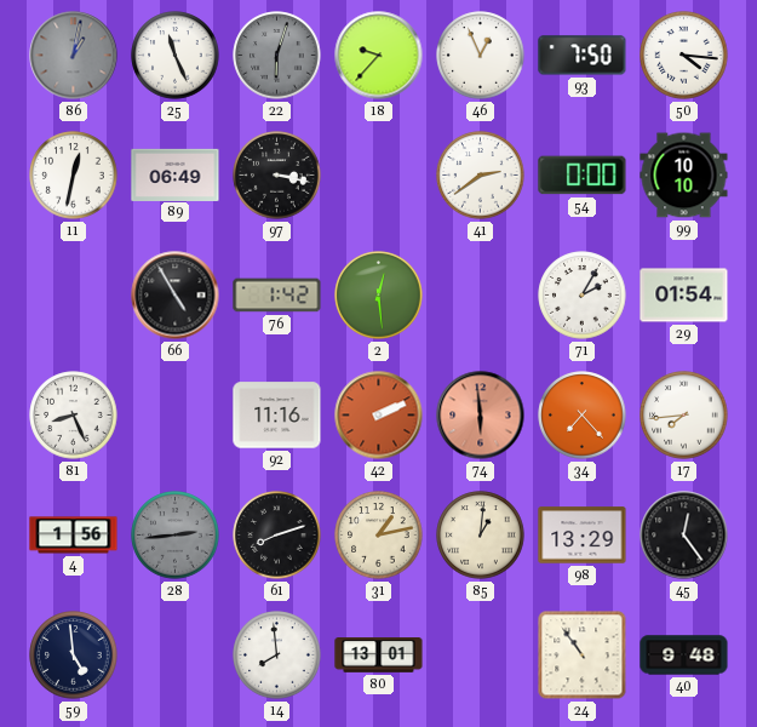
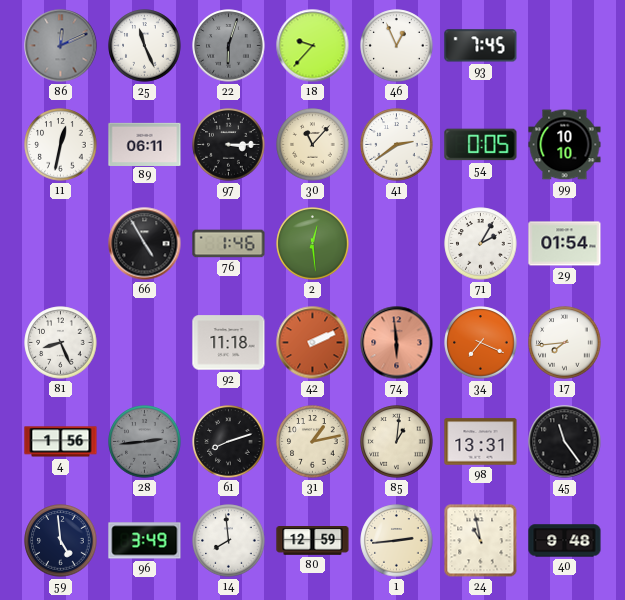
86: 1:02 -> 12:11 (61, 46)
93: 7:50 -> 7:45 (481, 46)
50: 4:16 -> none (684, 56)
89: 06:49 -> 06:11 (145, 144)
97: 3:17 -> 3:15 (229, 145)
30: none -> 11:07 (313, 145)
54: 0:00 -> 0:05 (481, 145)
76: 1:42 -> 1:46 (229, 244)
92: 11:16 -> 11:18 (229, 343)
34: 7:23 -> 7:19 (481, 343)
98: 13:29 -> 13:31 (481, 442)
45: 12:24 -> 11:24 (565, 442)
96: none -> 3:49 (145, 541)
80: 13:01 -> 12:59 (313, 541)
1: none -> 2:44 (397, 541)
24: 10:54 -> 10:58 (481, 541)
